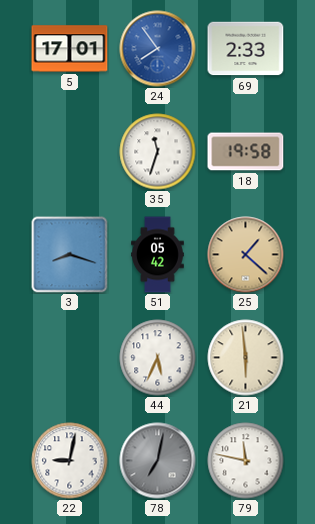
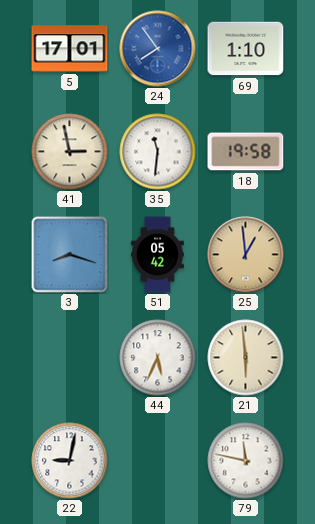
69: 2:33 -> 1:10 (246, 49)
41: none -> 2:58 (70, 152)
35: 11:33 -> 11:31 (158, 152)
25: 1:22 -> 12:59 (246, 255)
78: 7:02 -> none (158, 461)
